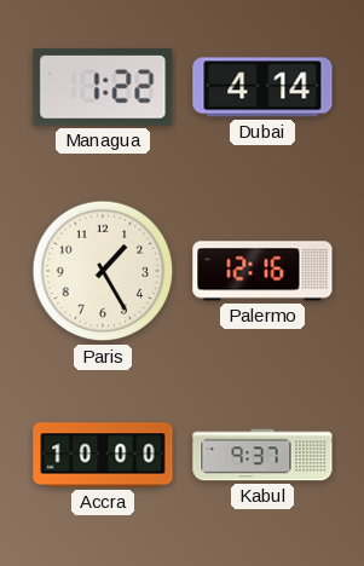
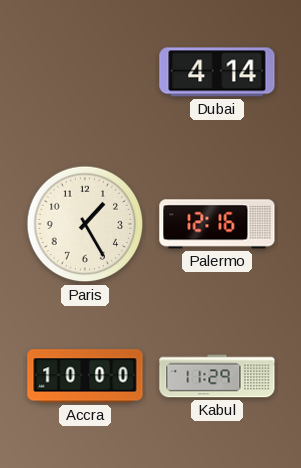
Managua: 1:22 -> none (103, 87)
Kabul: 9:37 -> 11:29 (217, 376)
